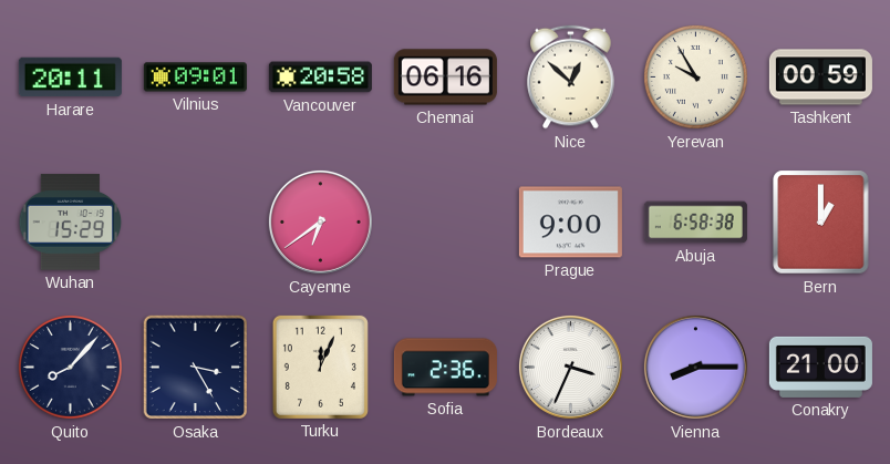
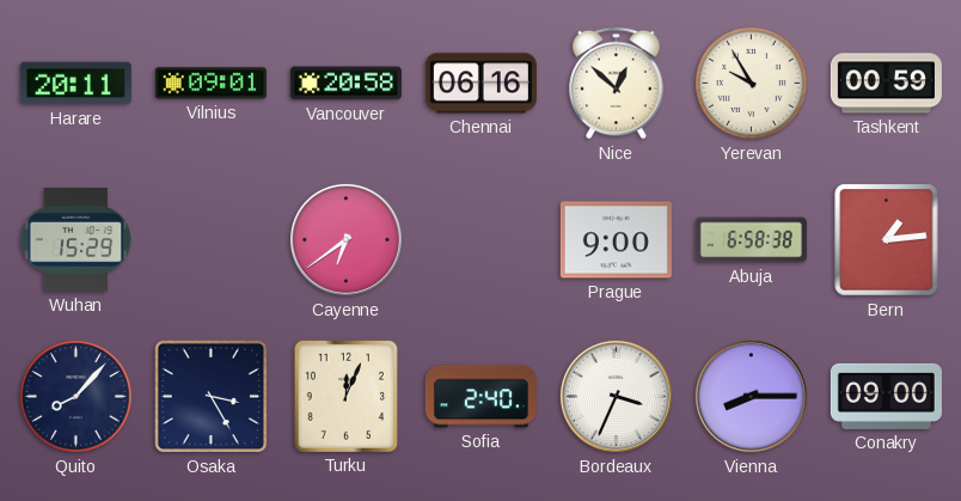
Bern: 1:00 -> 1:14 (887, 240)
Sofia: 2:36 -> 2:40 (480, 397)
Conakry: 21:00 -> 09:00 (886, 396)
